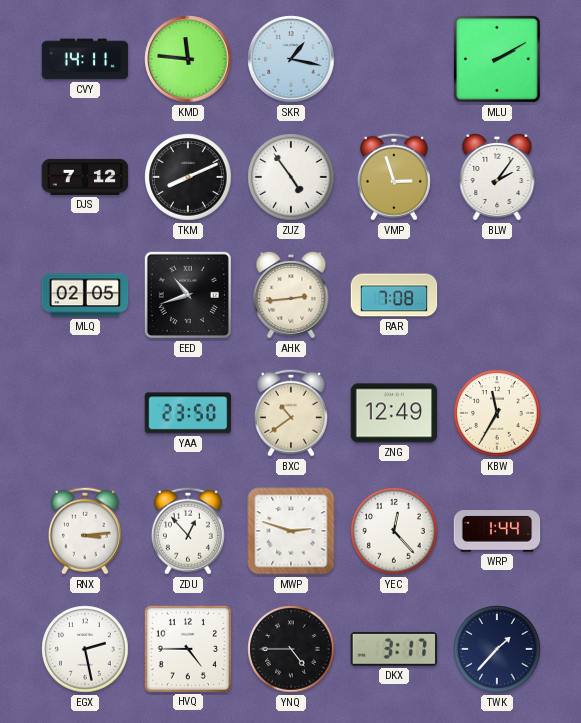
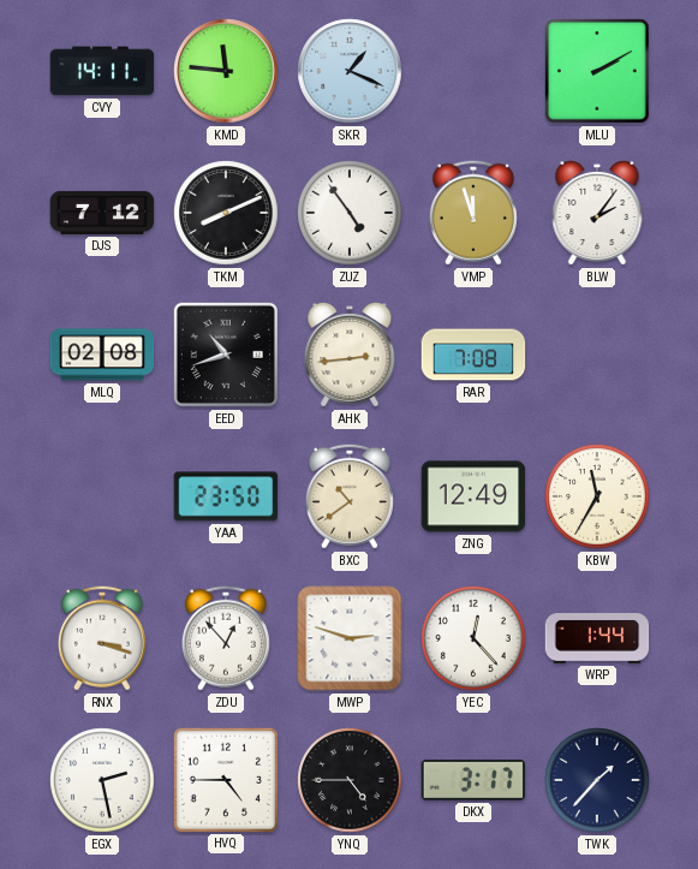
SKR: 1:17 -> 1:19 (350, 71)
VMP: 2:57 -> 11:57 (473, 213)
MLQ: 02:05 -> 02:08 (102, 355)
RNX: 3:14 -> 3:18 (102, 638)
